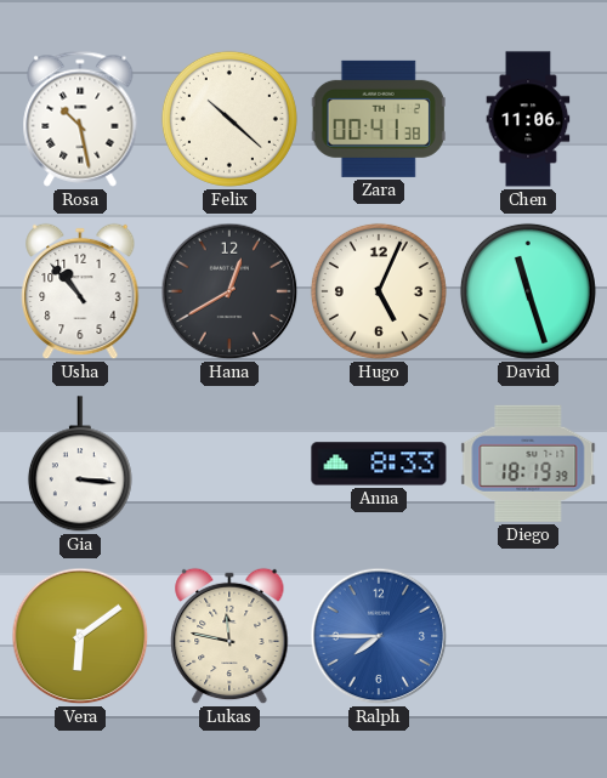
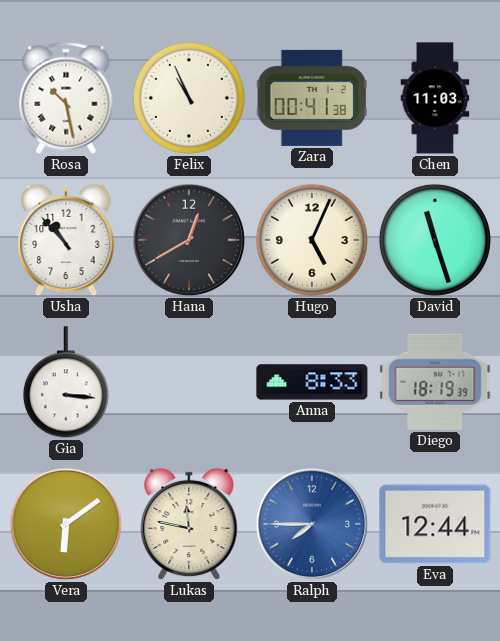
Felix: 10:22 -> 10:56 (189, 98)
Chen: 11:06 -> 11:03 (435, 98)
Eva: none -> 12:44 (435, 524)
